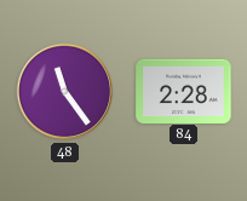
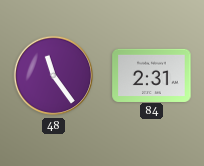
84: 2:28 -> 2:31 (152, 75)
